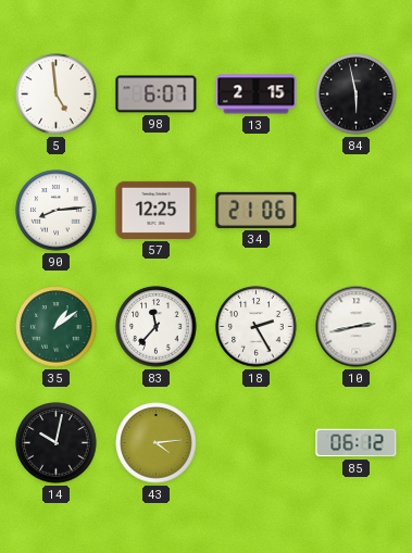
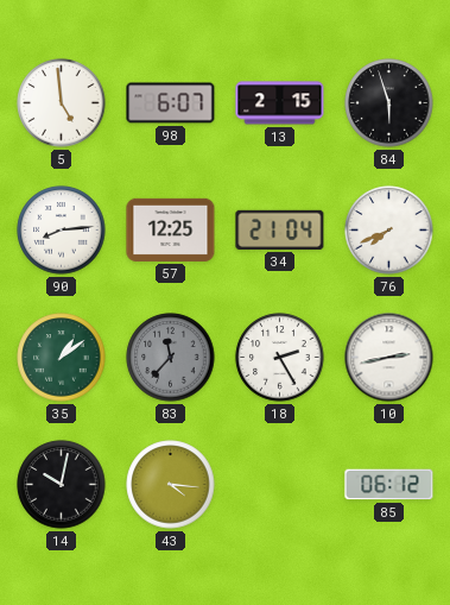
84: 5:58 -> 5:57 (389, 103)
34: 21:06 -> 21:04 (280, 229)
76: none -> 7:41 (389, 231)
83 dial: white -> grey (171, 358)
43: 4:14 -> 4:16 (171, 485)
